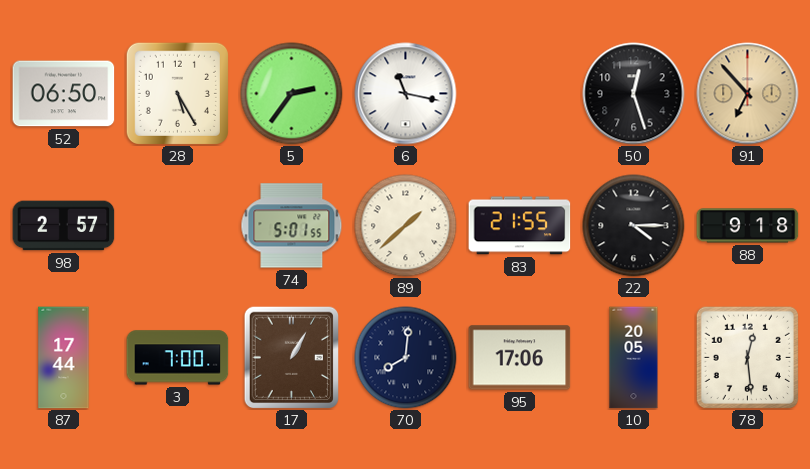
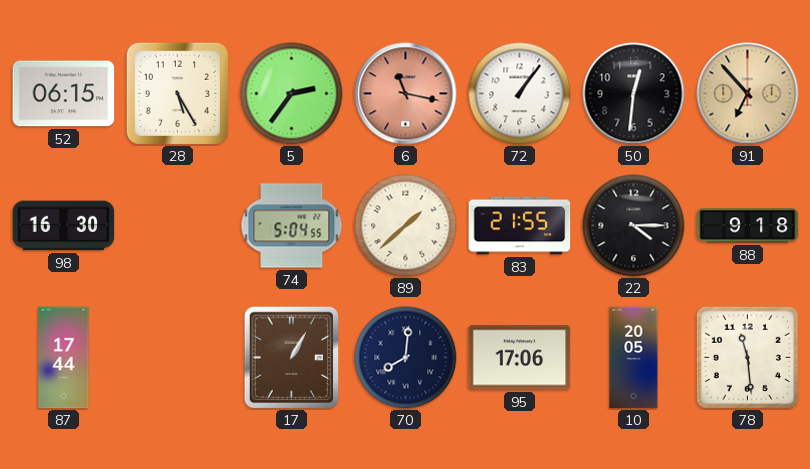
52: 06:50 -> 06:15 (64, 94)
6 dial: white -> salmon (406, 94)
72: none -> 1:06 (520, 94)
50: 12:27 -> 12:31 (634, 94)
98: 2:57 -> 16:30 (64, 226)
74: 5:01 -> 5:04 (292, 226)
3: 7:00 -> none (178, 358)
78: 12:29 -> 11:29 (747, 357)
